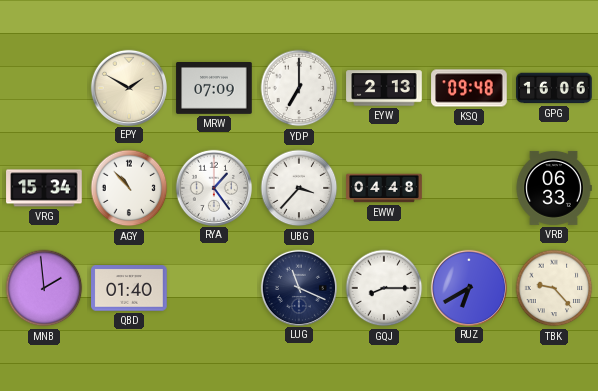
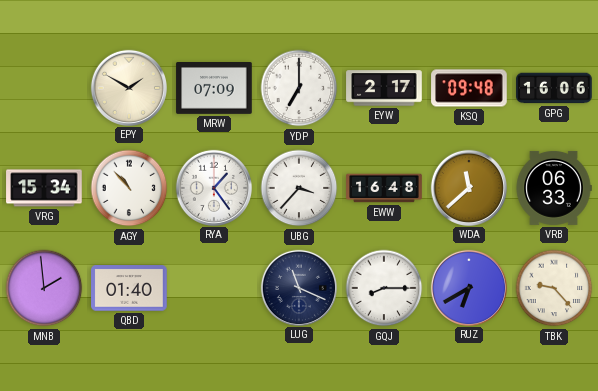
EYW: 2:13 -> 2:17 (384, 88)
EWW: 04:48 -> 16:48 (384, 188)
WDA: none -> 11:38 (468, 187)
